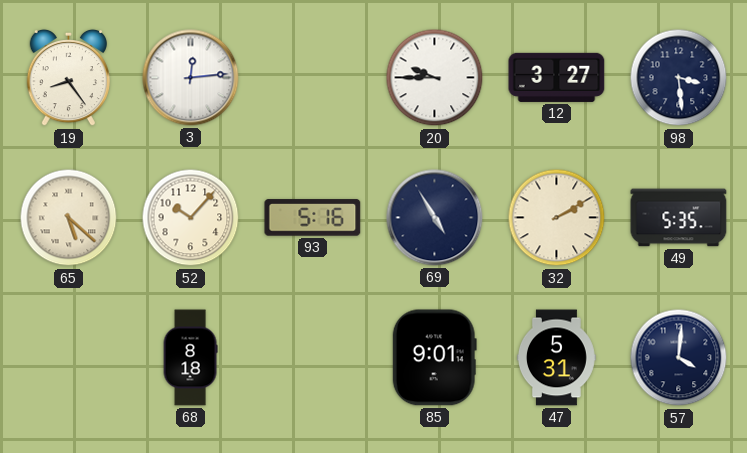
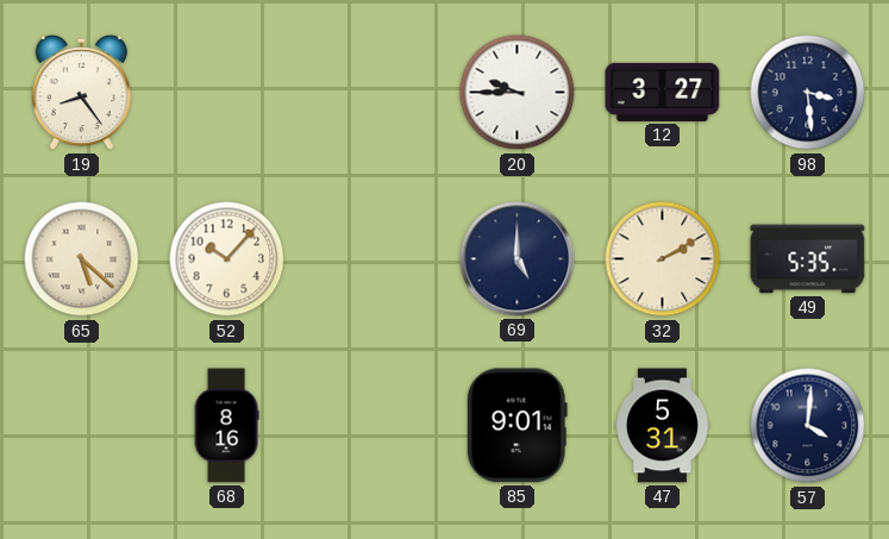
3: 12:14 -> none (191, 78)
93: 5:16 -> none (313, 218)
69: 4:55 -> 5:00 (518, 259)
68: 8:18 -> 8:16 (226, 426)
